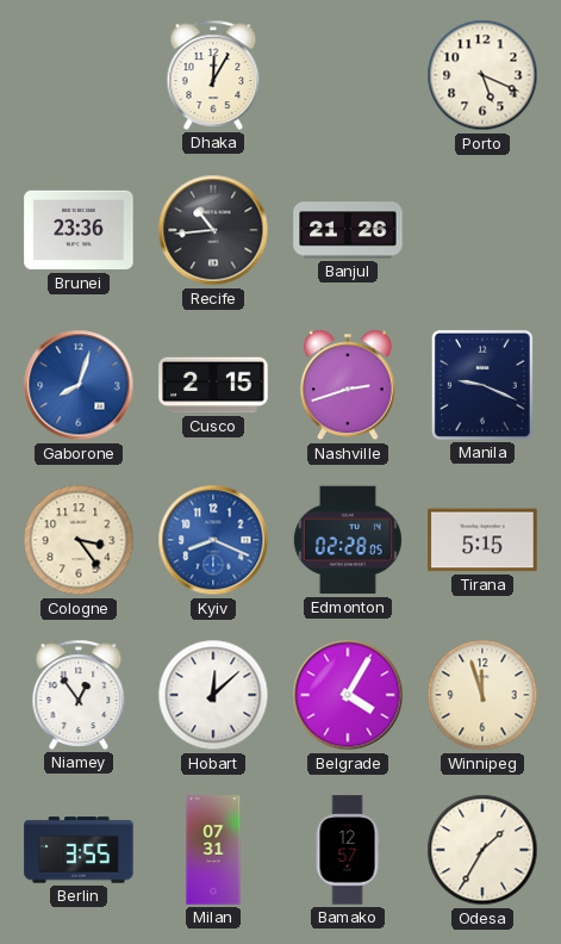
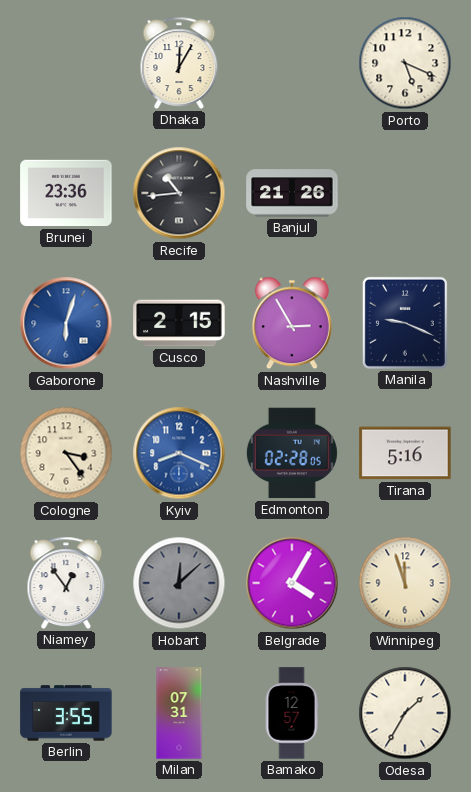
Gaborone: 8:03 -> 6:03 (66, 323)
Nashville: 2:42 -> 2:55 (292, 323)
Tirana: 5:15 -> 5:16 (405, 453)
Hobart dial: white -> grey (179, 583)
